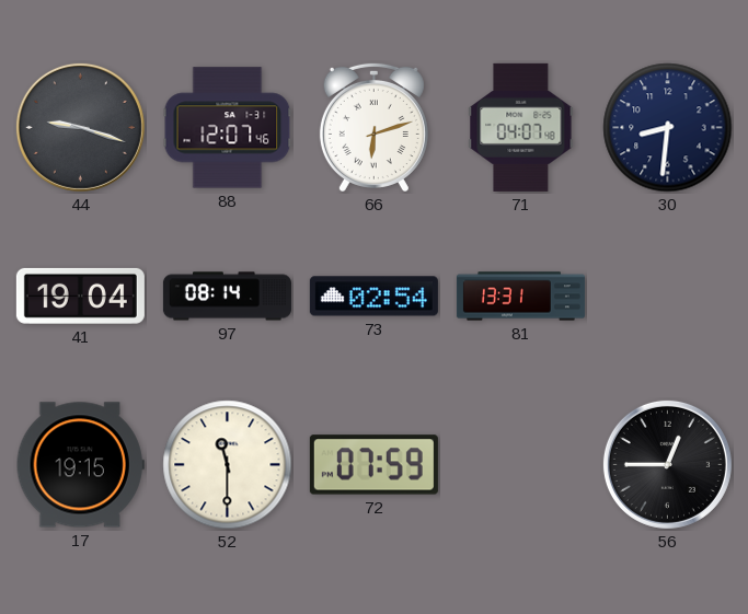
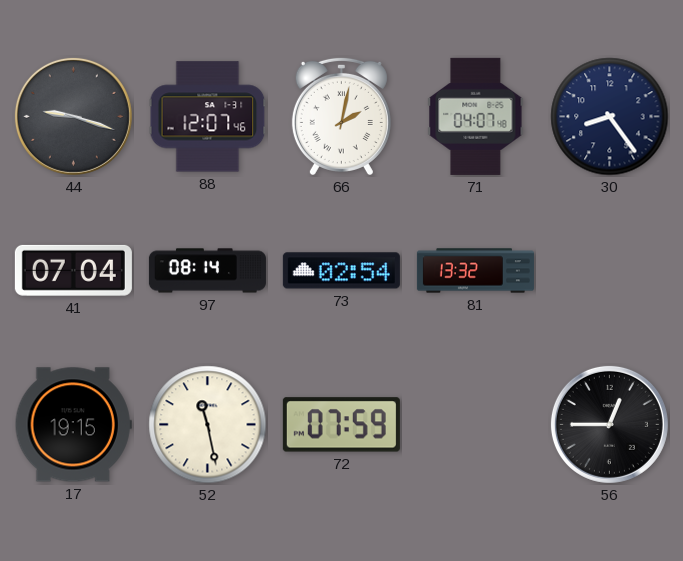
66: 6:12 -> 2:02 (341, 116)
30: 8:31 -> 8:24 (610, 117)
41: 19:04 -> 07:04 (73, 270)
81: 13:31 -> 13:32 (475, 271)
52: 11:30 -> 11:28 (208, 425)
